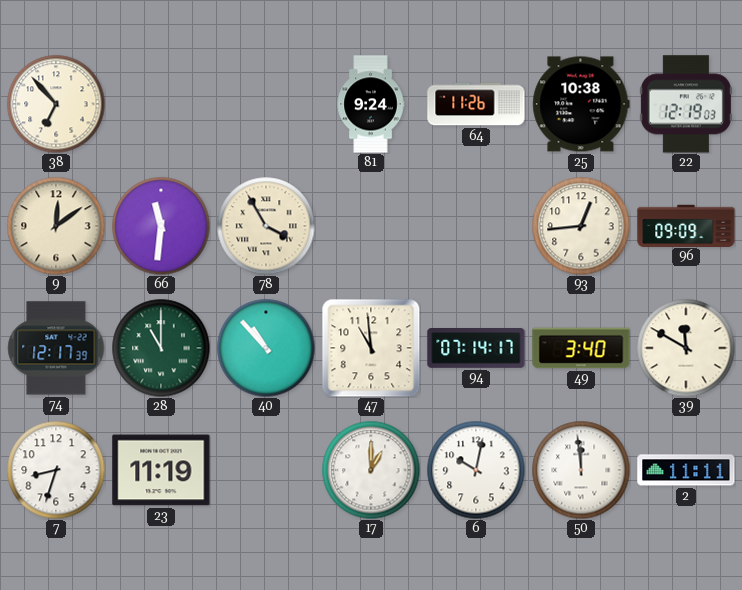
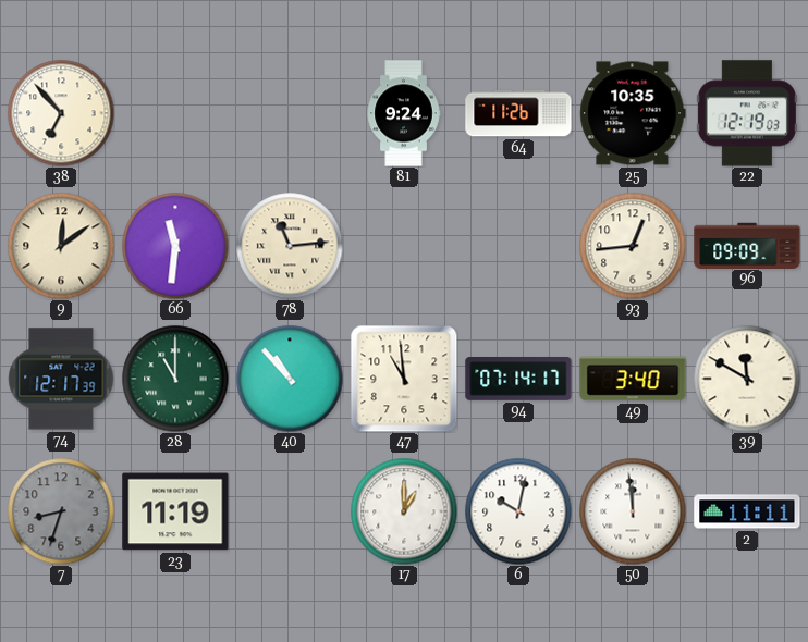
25: 10:38 -> 10:35 (633, 113)
78: 3:55 -> 11:14 (290, 246)
7 dial: white -> grey (61, 511)
